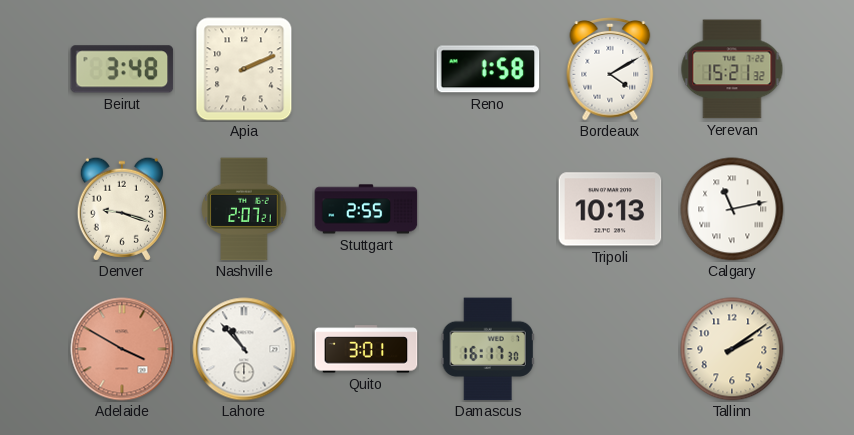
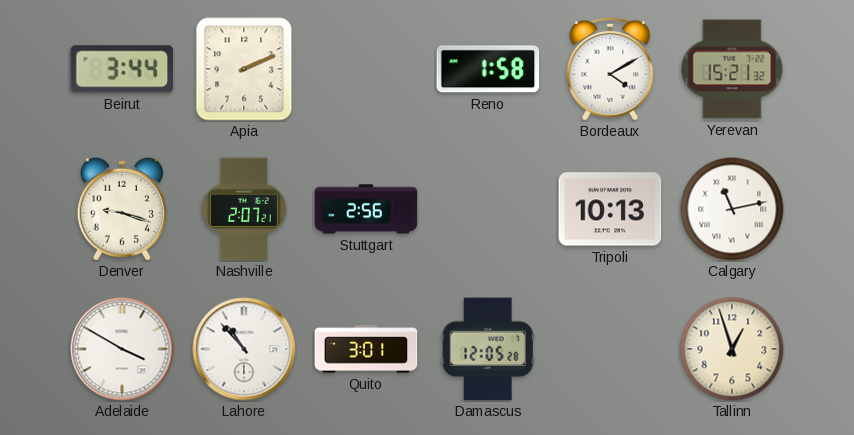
Beirut: 3:48 -> 3:44 (122, 69)
Stuttgart: 2:55 -> 2:56 (366, 209)
Adelaide dial: salmon -> white (122, 349)
Damascus: 16:17 -> 12:05 (488, 349)
Tallinn: 2:09 -> 12:57 (732, 349)
